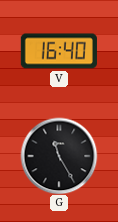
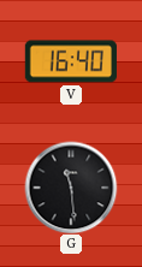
G: 11:25 -> 11:29 (71, 188)
